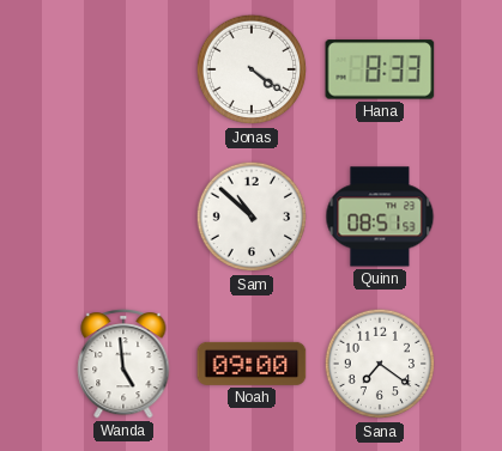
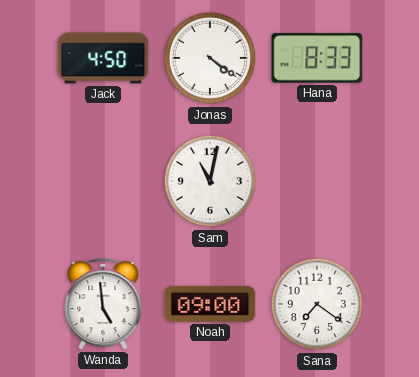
Jack: none -> 4:50 (103, 58)
Sam: 10:52 -> 11:02 (210, 181)
Quinn: 08:51 -> none (380, 217)
